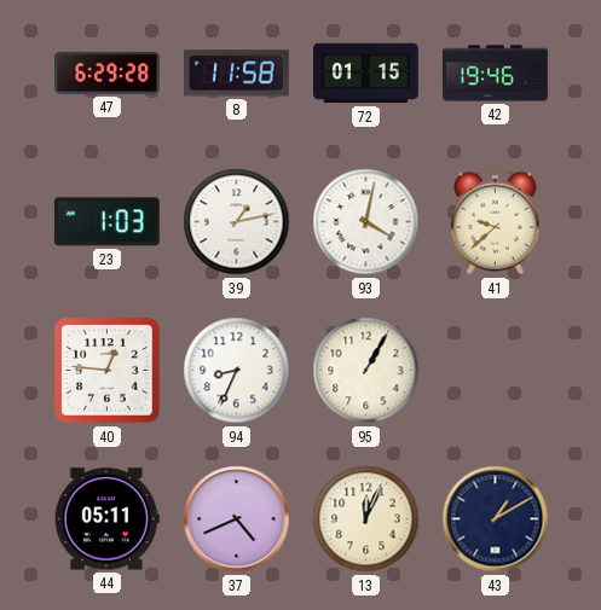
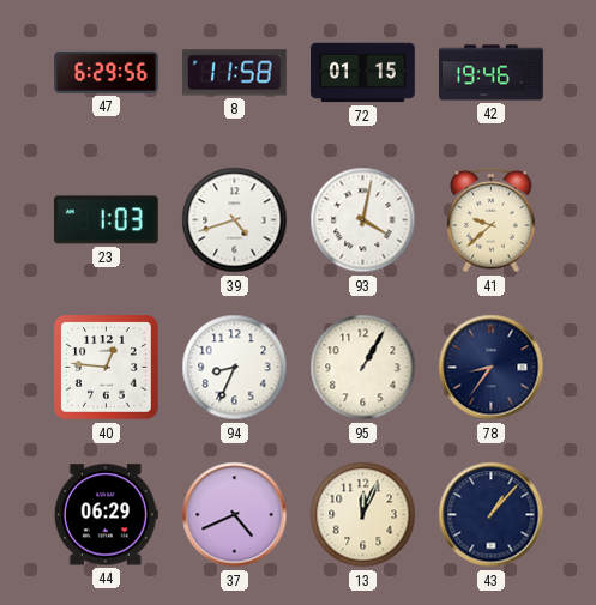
47: 6:29:28 -> 6:29:56 (107, 72)
39: 1:13 -> 4:42 (235, 220)
78: none -> 8:36 (492, 368)
44: 05:11 -> 06:29 (106, 515)
43: 1:10 -> 1:07 (492, 515)
